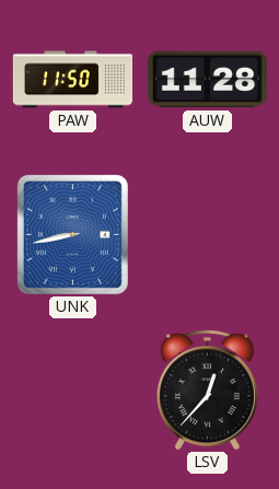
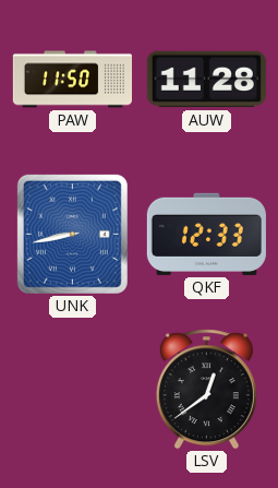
QKF: none -> 12:33 (206, 234)
LSV: 12:37 -> 12:39 (206, 390)
